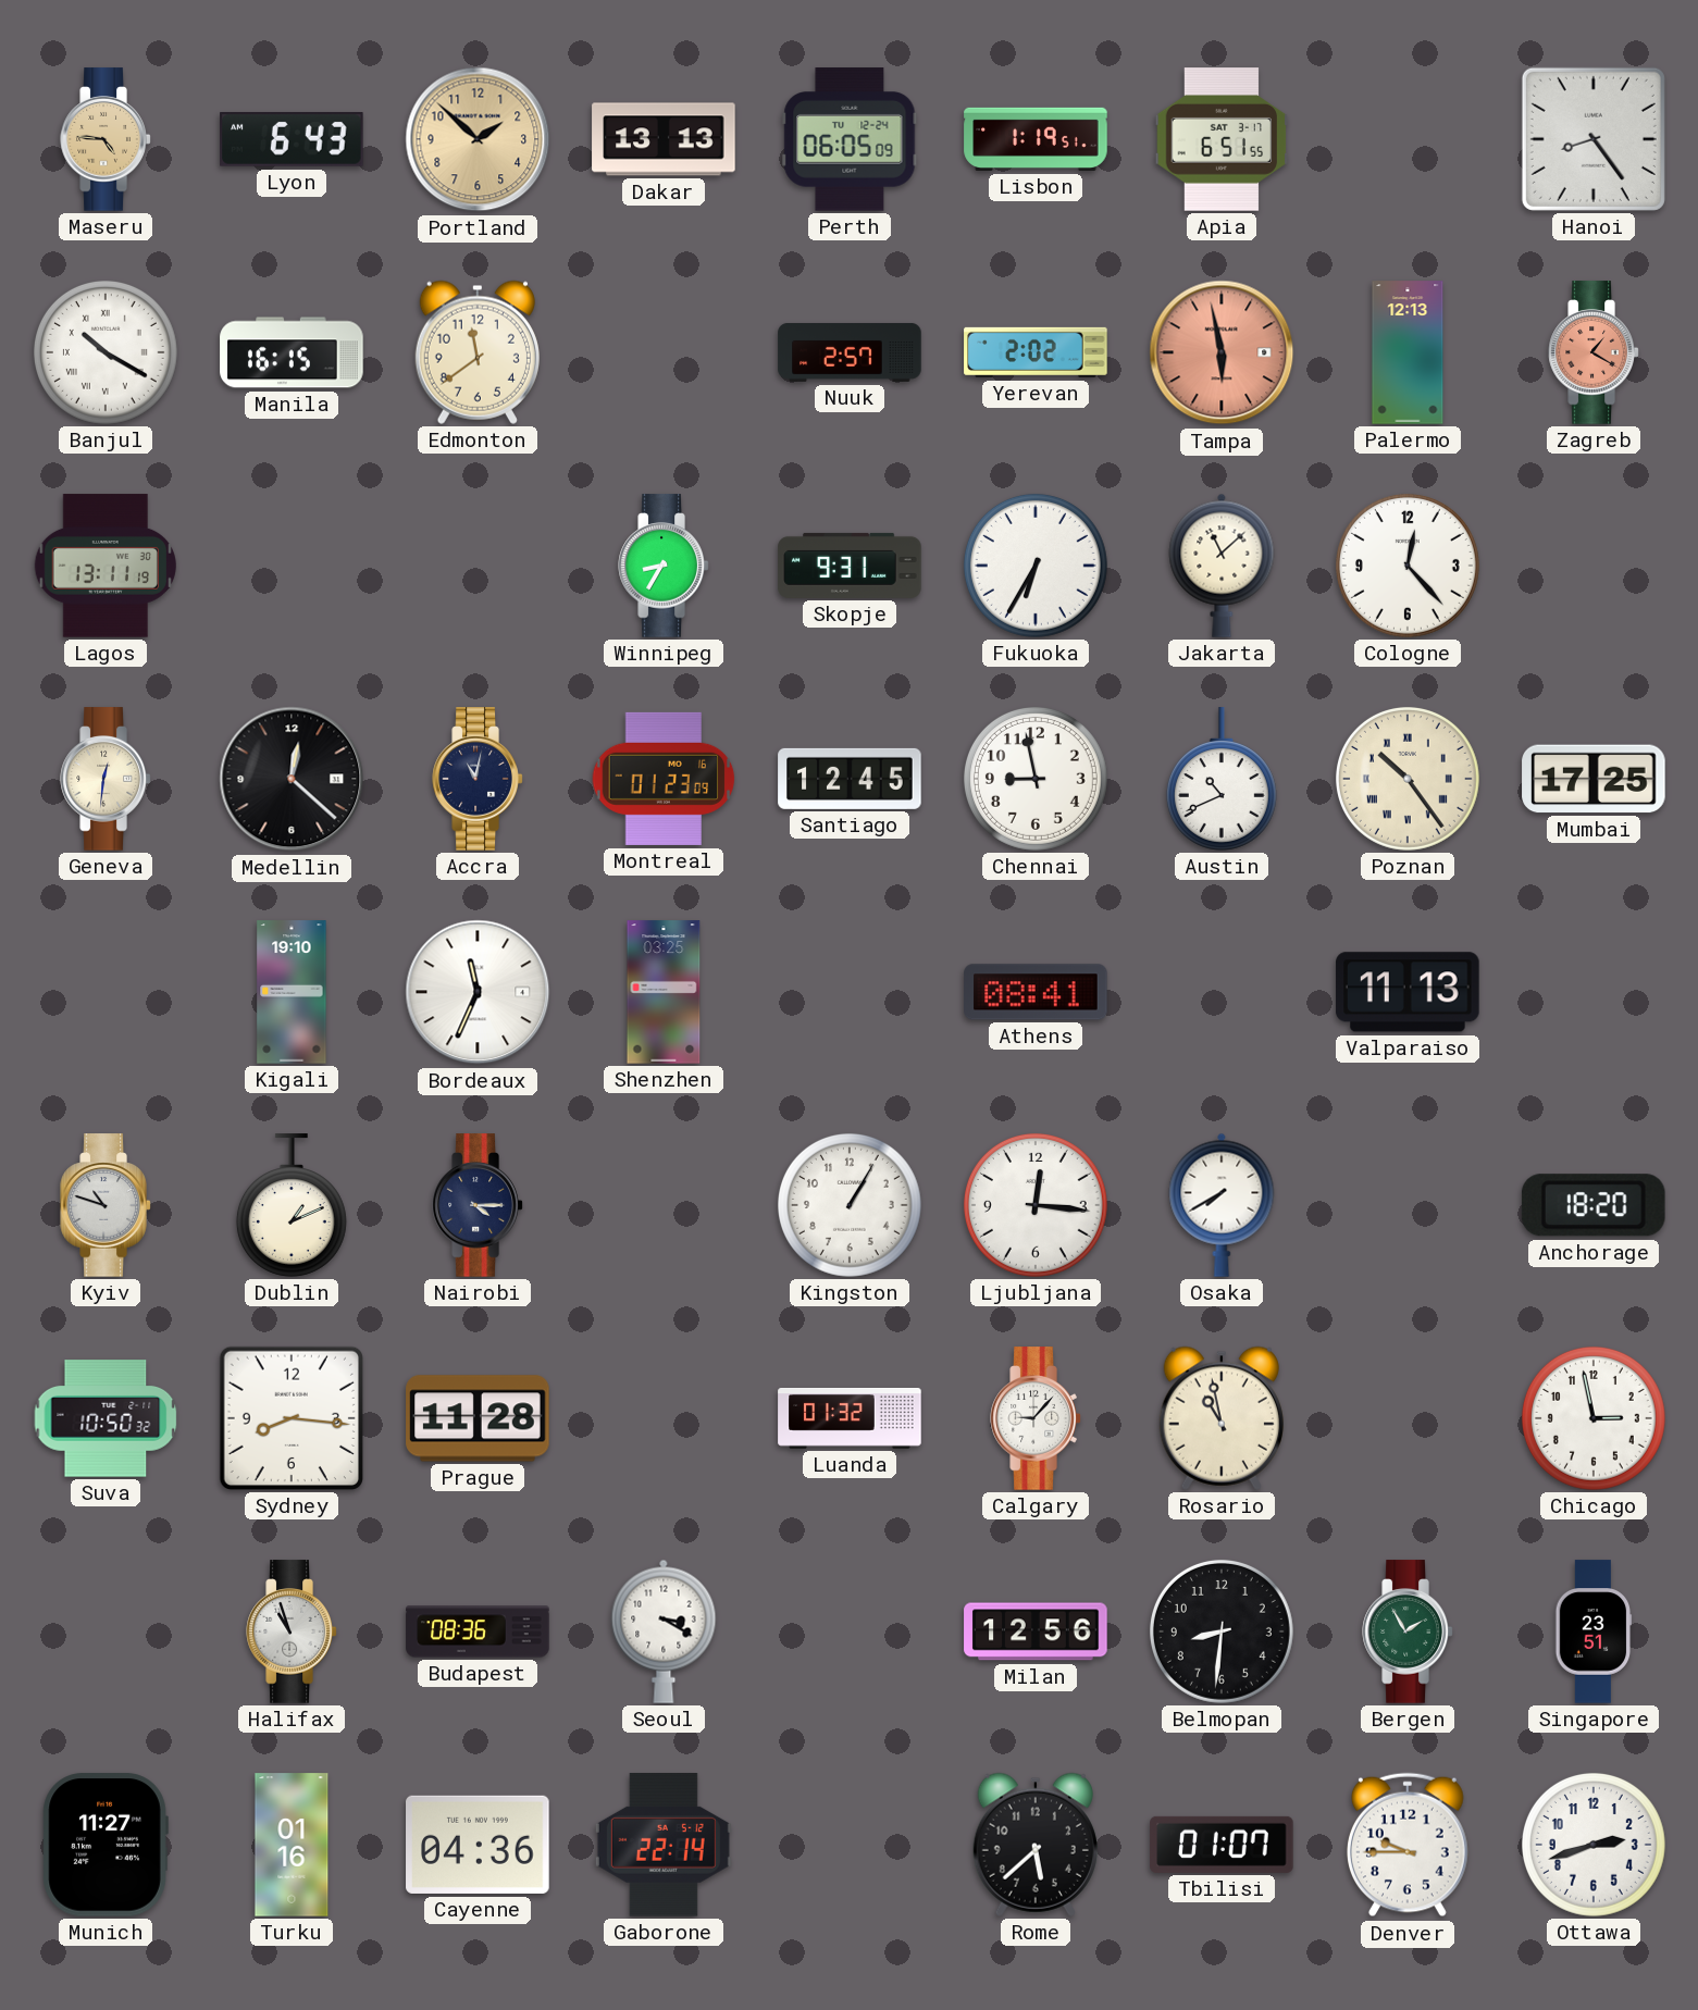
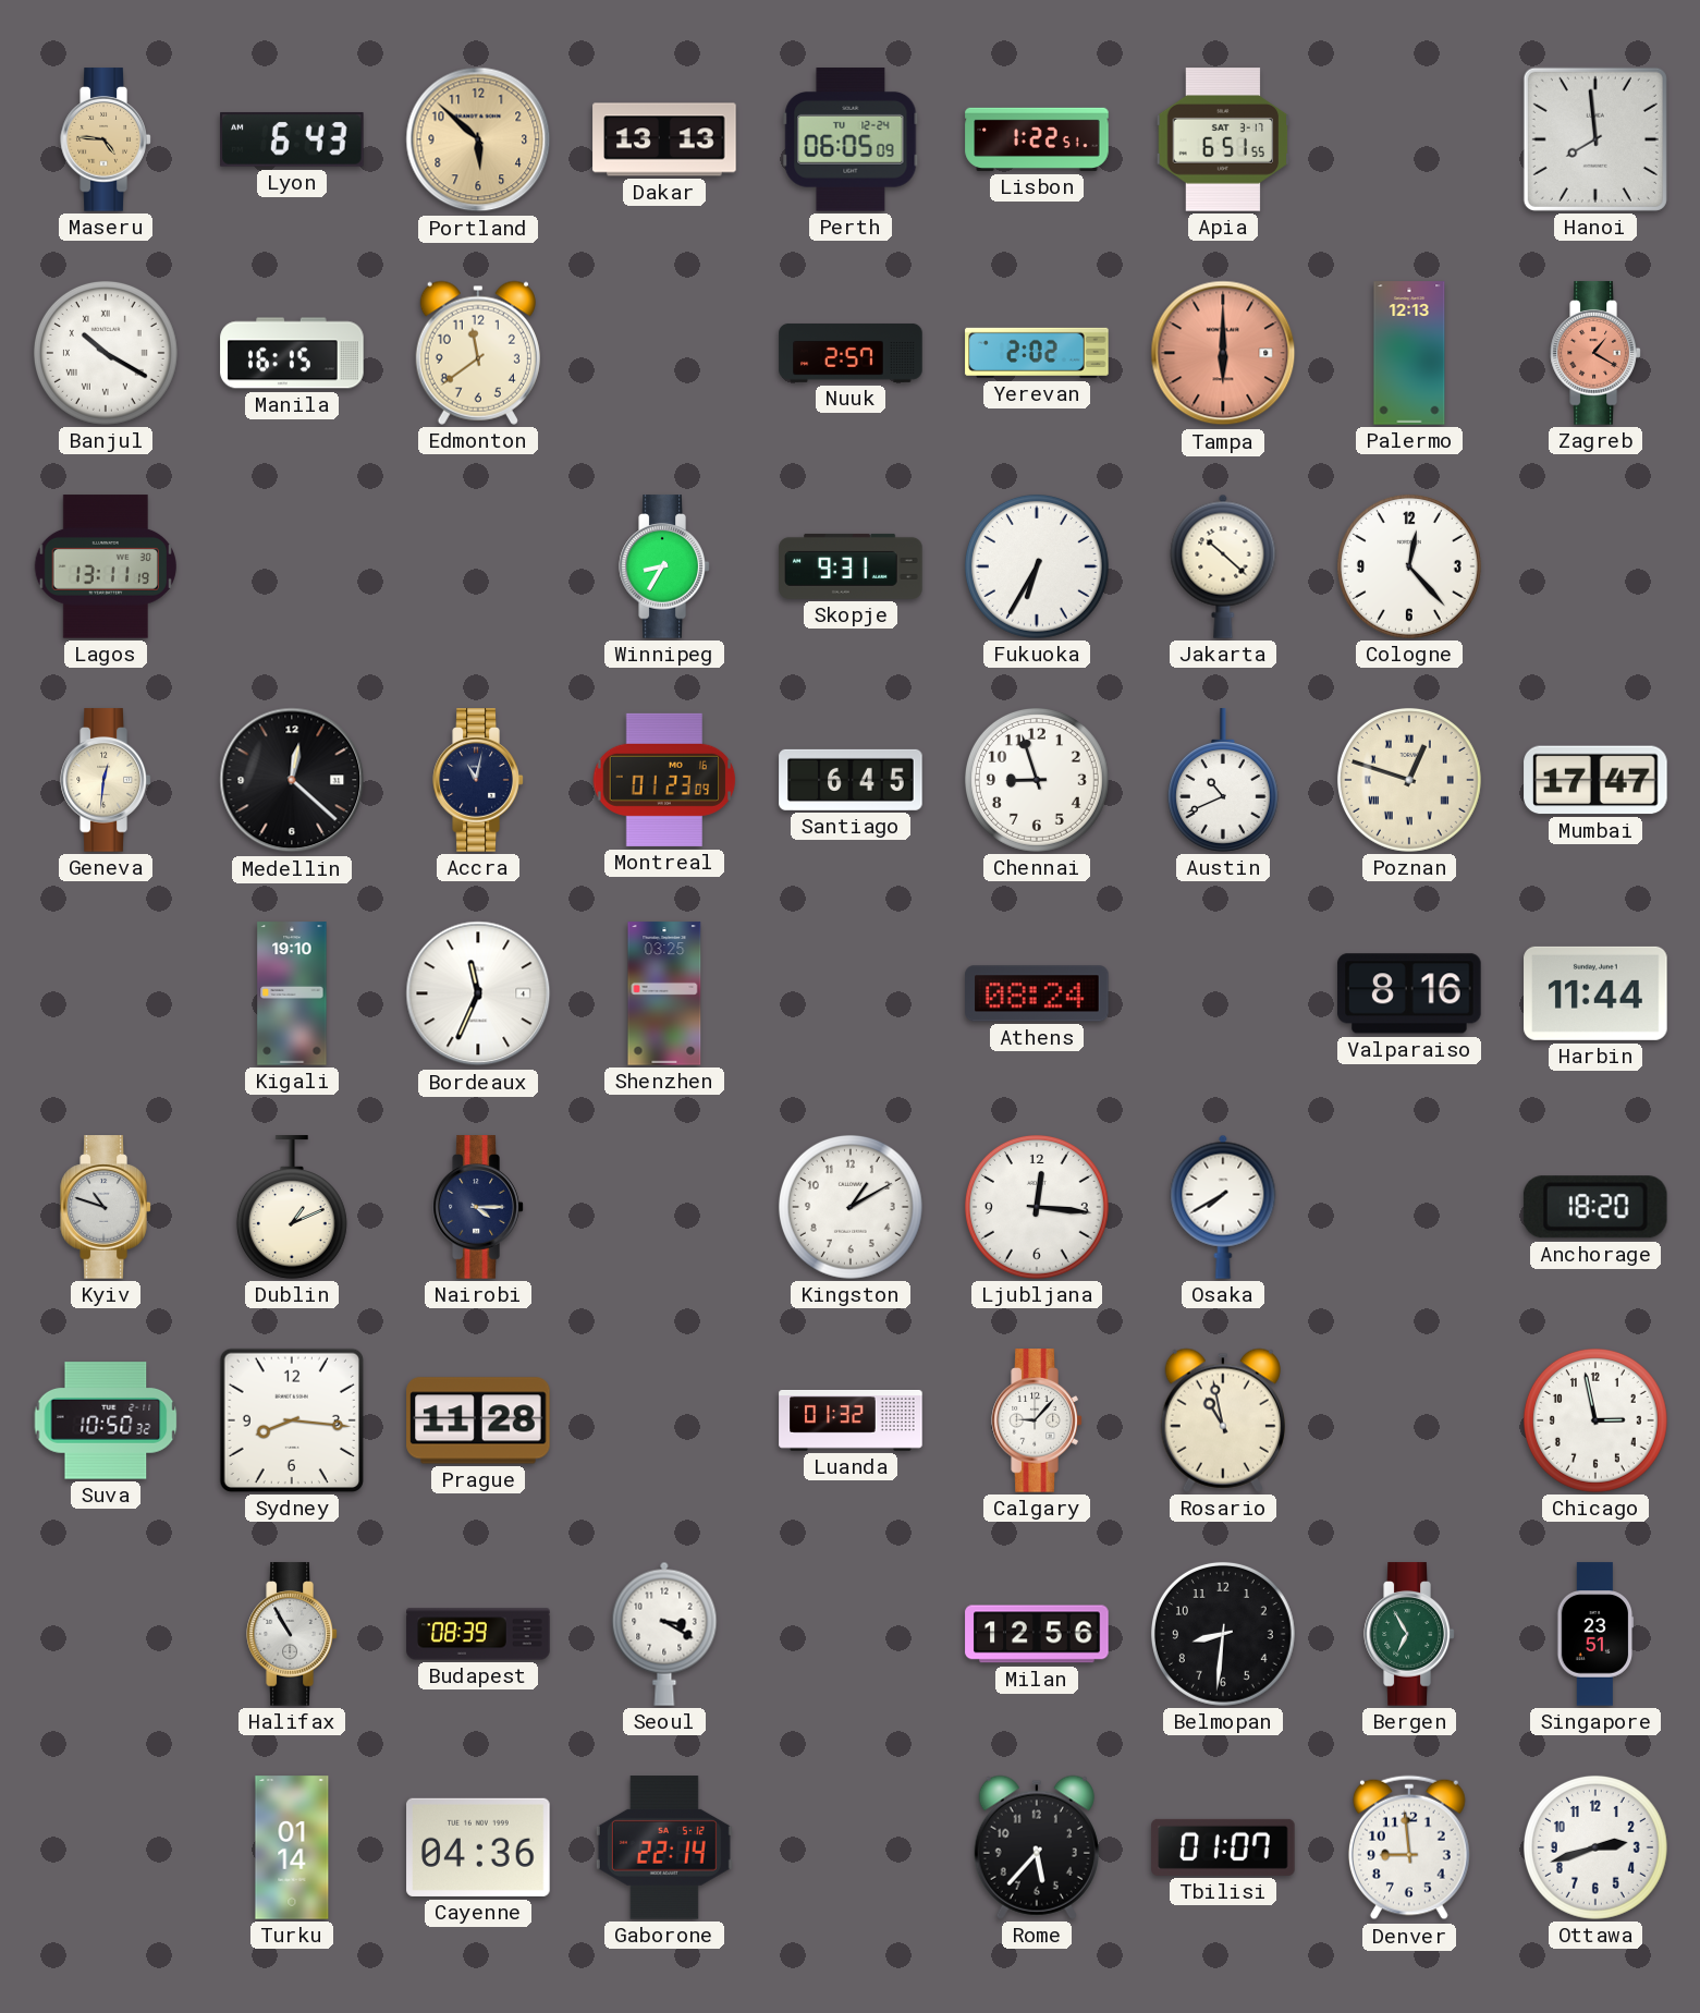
Portland: 1:52 -> 5:52 (478, 139)
Lisbon: 1:19 -> 1:22 (1037, 139)
Hanoi: 8:24 -> 7:59 (1595, 139)
Tampa: 5:58 -> 6:00 (1223, 353)
Jakarta: 11:08 -> 10:22 (1223, 566)
Santiago: 12:45 -> 6:45 (851, 780)
Chennai: 8:58 -> 8:57 (1037, 780)
Poznan: 10:24 -> 12:48 (1409, 780)
Mumbai: 17:25 -> 17:47 (1595, 780)
Athens: 08:41 -> 08:24 (1037, 993)
Valparaiso: 11:13 -> 8:16 (1409, 993)
Harbin: none -> 11:44 (1595, 993)
Kingston: 1:05 -> 1:10 (851, 1207)
Halifax: 10:57 -> 10:55 (292, 1634)
Budapest: 08:36 -> 08:39 (478, 1634)
Bergen: 1:55 -> 6:55 (1409, 1634)
Munich: 11:27 -> none (106, 1845)
Turku: 01:16 -> 01:14 (292, 1847)
Rome: 5:38 -> 5:37 (1037, 1847)
Denver: 9:45 -> 8:59 (1409, 1847)
